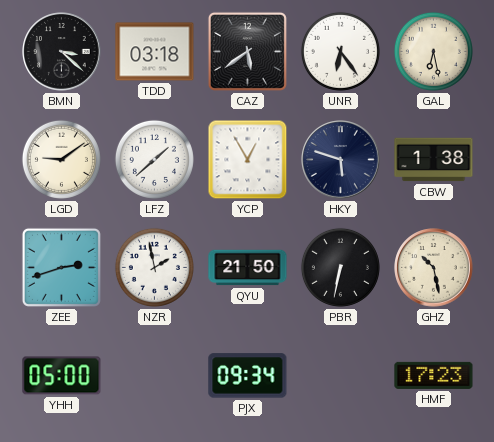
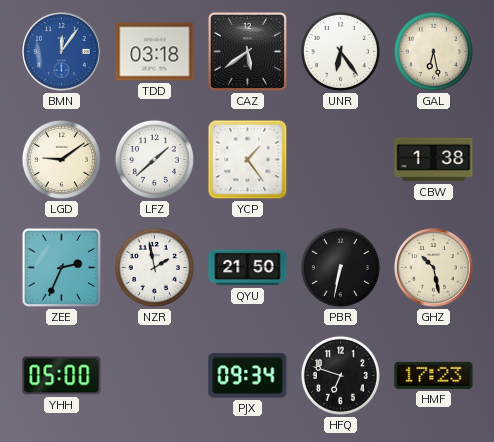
BMN: 3:22 -> 12:06 (62, 52)
BMN dial: black -> blue (62, 52)
YCP: 12:55 -> 1:24 (248, 160)
HKY: 5:48 -> none (341, 160)
ZEE: 2:42 -> 2:34 (61, 267)
HFQ: none -> 6:48 (340, 375)
